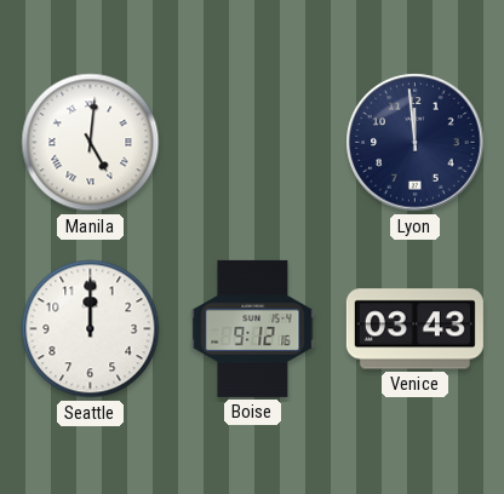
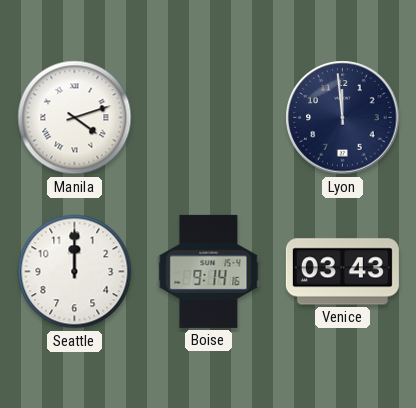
Manila: 5:01 -> 4:12 (75, 118)
Boise: 9:12 -> 9:14 (209, 271)
